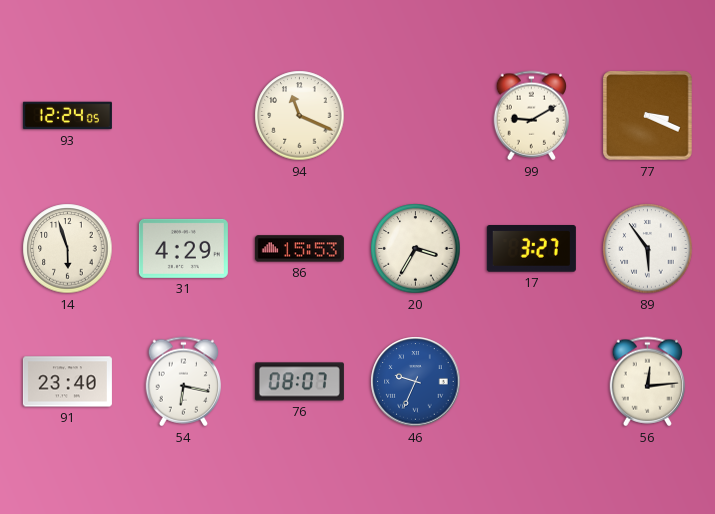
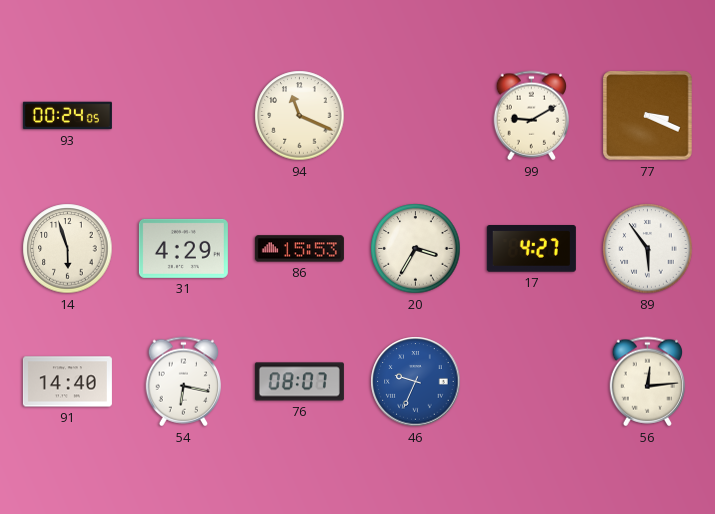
93: 12:24 -> 00:24 (67, 116)
17: 3:27 -> 4:27 (531, 249)
91: 23:40 -> 14:40 (67, 382)
